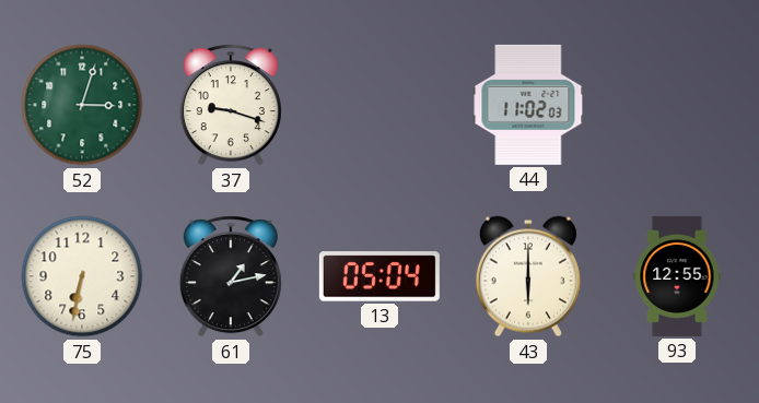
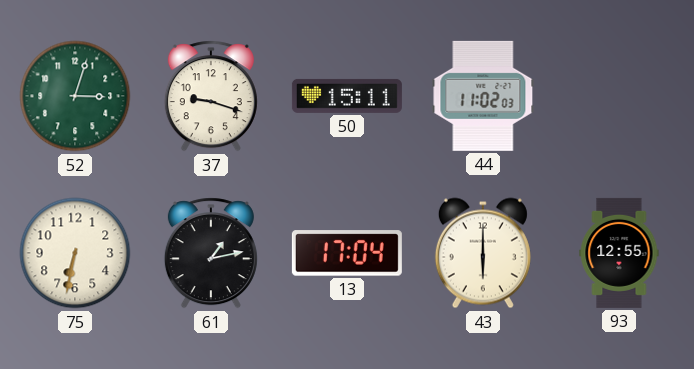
50: none -> 15:11 (347, 96)
13: 05:04 -> 17:04 (347, 253)
